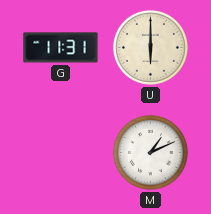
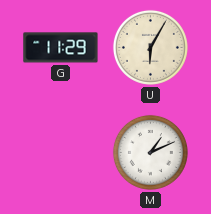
G: 11:31 -> 11:29 (61, 48)
U: 6:00 -> 6:05 (150, 47)
